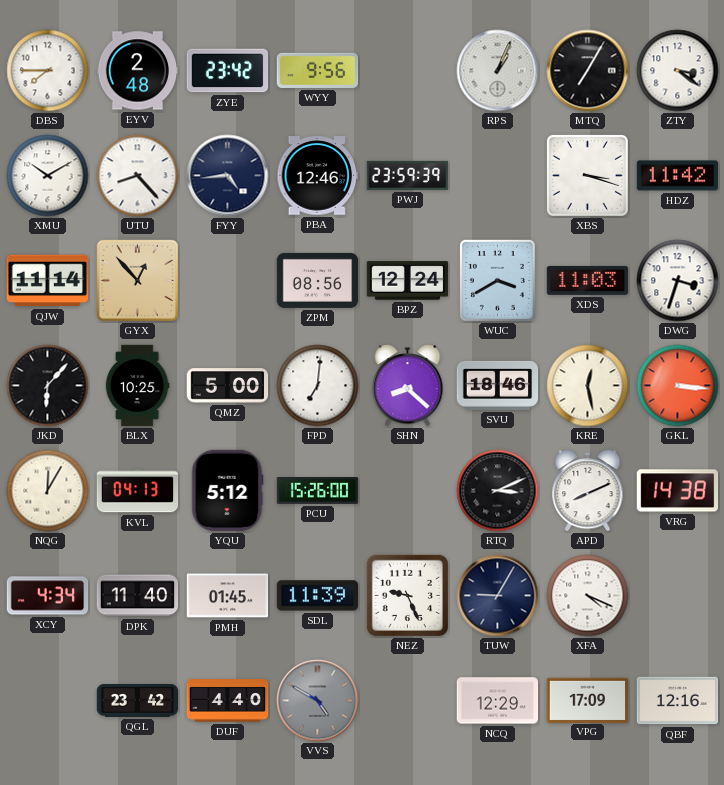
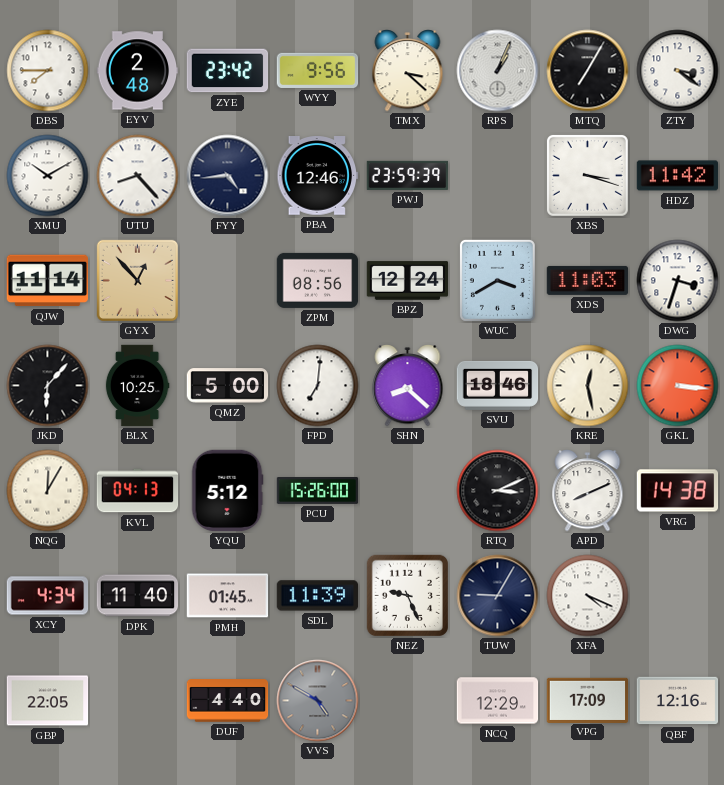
TMX: none -> 3:22 (408, 71)
GBP: none -> 22:05 (48, 701)
QGL: 23:42 -> none (138, 701)
